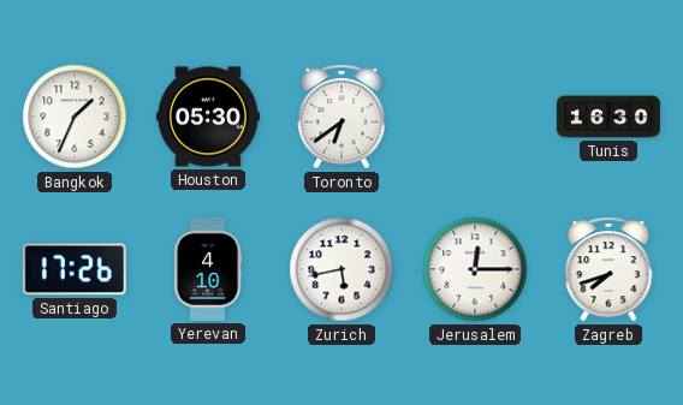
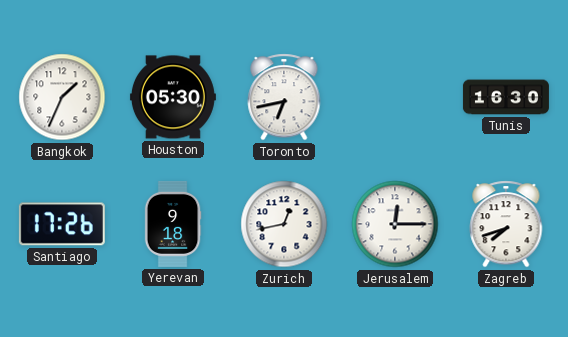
Toronto: 6:39 -> 6:43 (284, 97)
Yerevan: 4:10 -> 9:18 (173, 224)
Zurich: 5:43 -> 12:43 (284, 224)
